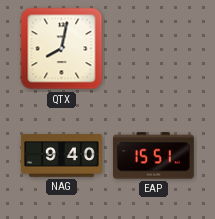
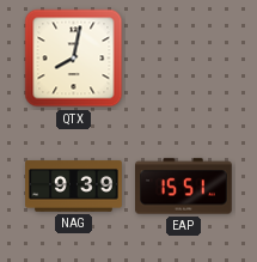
NAG: 9:40 -> 9:39 (74, 187)
